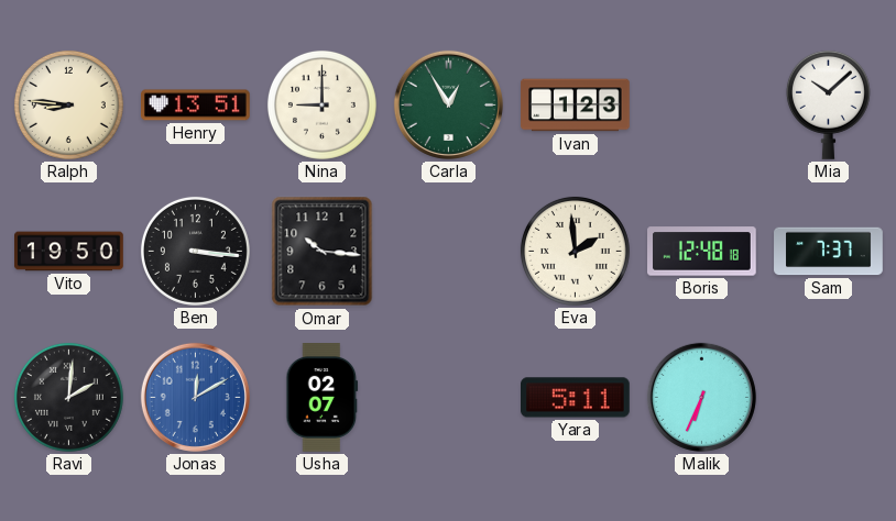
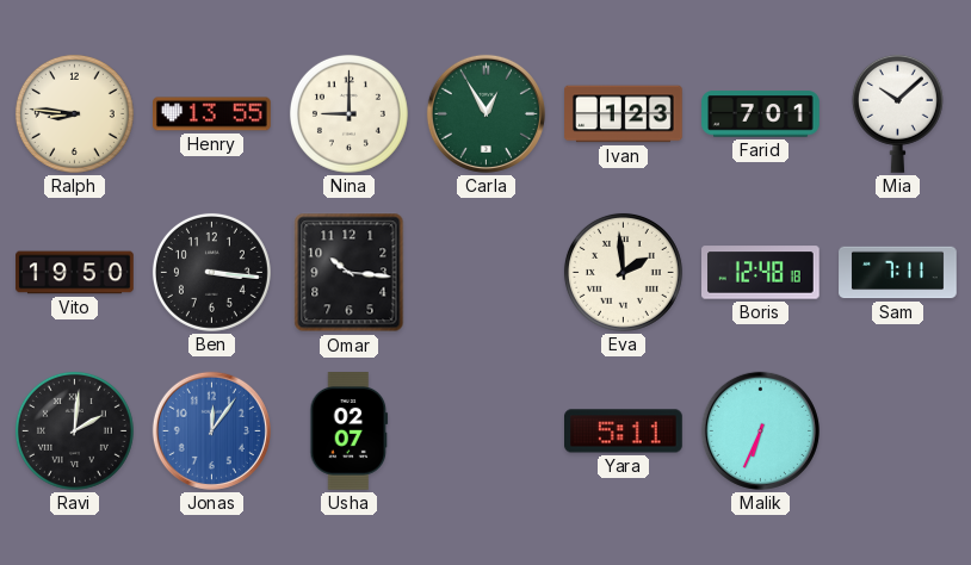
Henry: 13:51 -> 13:55 (212, 114)
Farid: none -> 7:01 (761, 114)
Sam: 7:37 -> 7:11 (898, 273)
Jonas: 12:10 -> 12:06 (211, 430)
